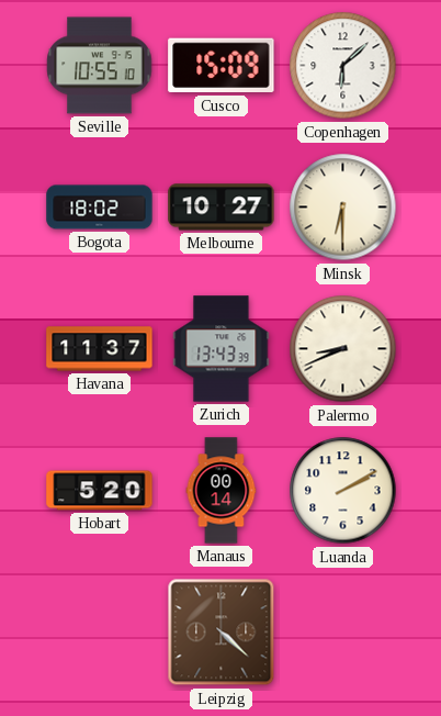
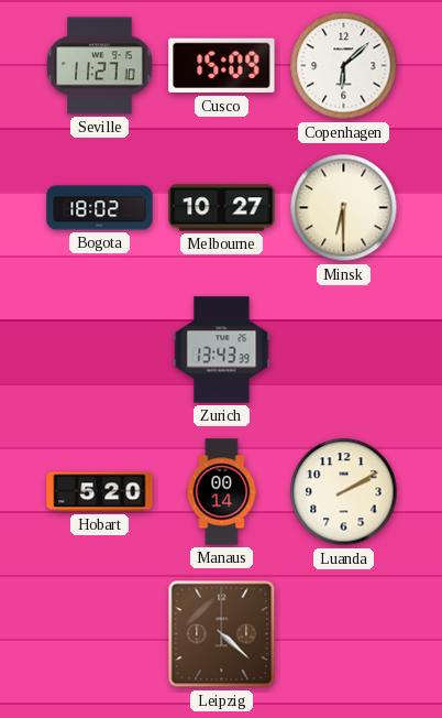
Seville: 10:55 -> 11:27 (100, 66)
Havana: 11:37 -> none (100, 349)
Palermo: 8:41 -> none (343, 349)
